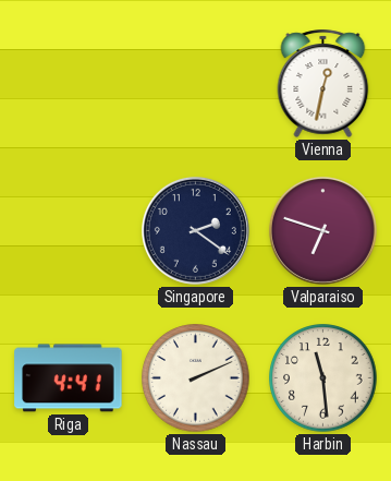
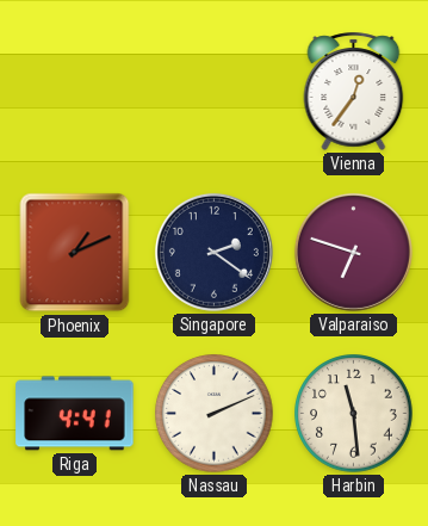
Vienna: 12:32 -> 12:36 (354, 91)
Phoenix: none -> 1:11 (75, 253)
